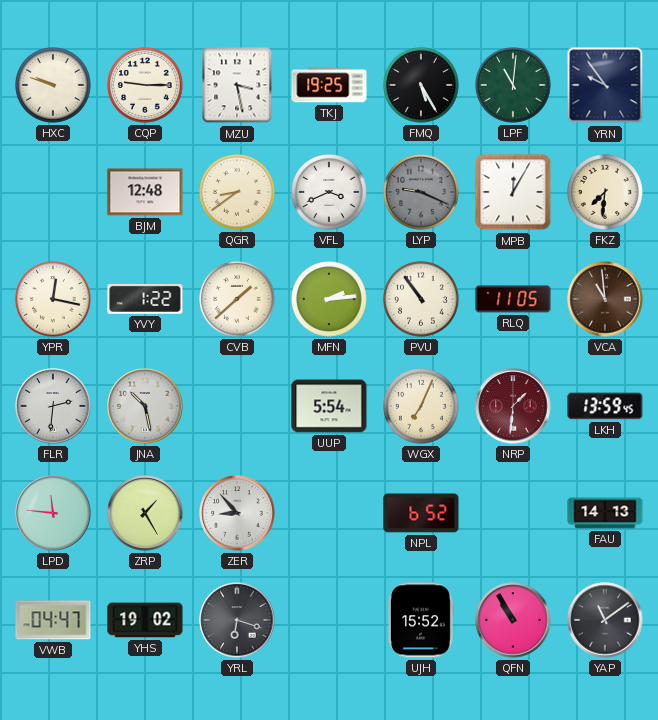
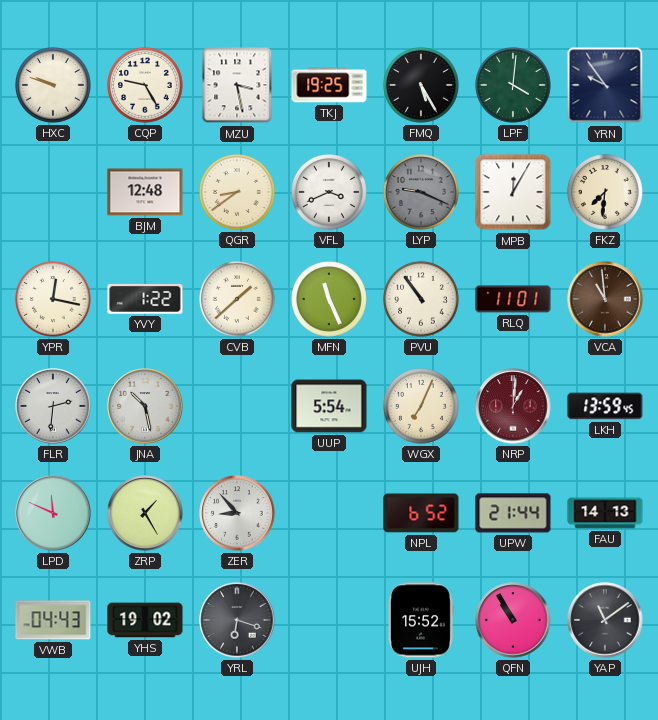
CQP: 9:15 -> 9:25 (146, 86)
LPF: 11:01 -> 4:01 (514, 86)
MFN: 2:14 -> 11:26 (330, 300)
RLQ: 11:05 -> 11:01 (513, 299)
NRP: 1:31 -> 1:01 (513, 406)
LPD: 11:46 -> 11:49 (53, 513)
UPW: none -> 21:44 (513, 513)
VWB: 04:47 -> 04:43 (53, 620)
